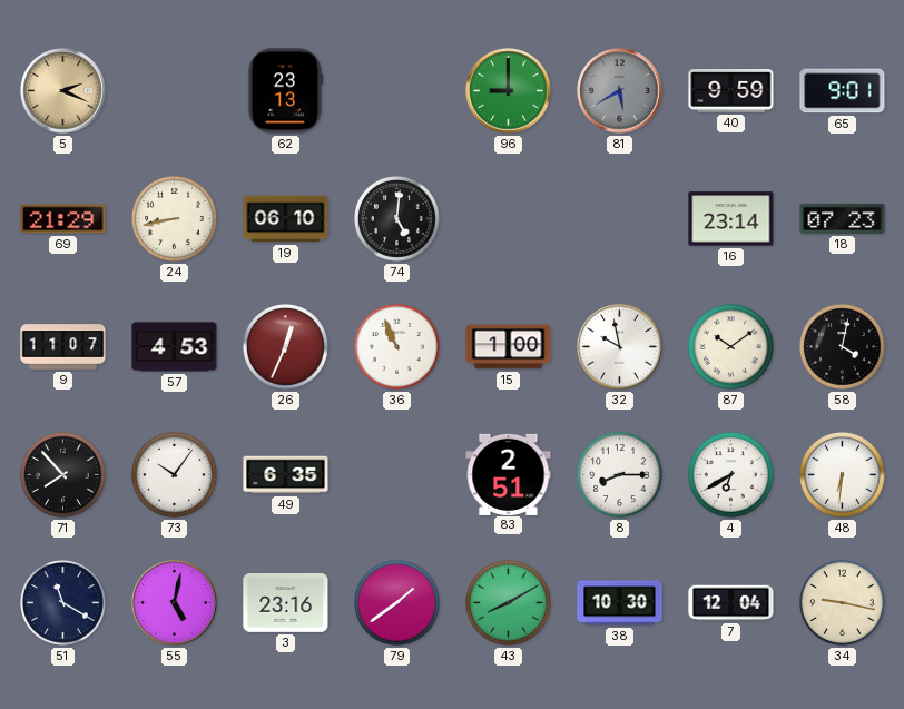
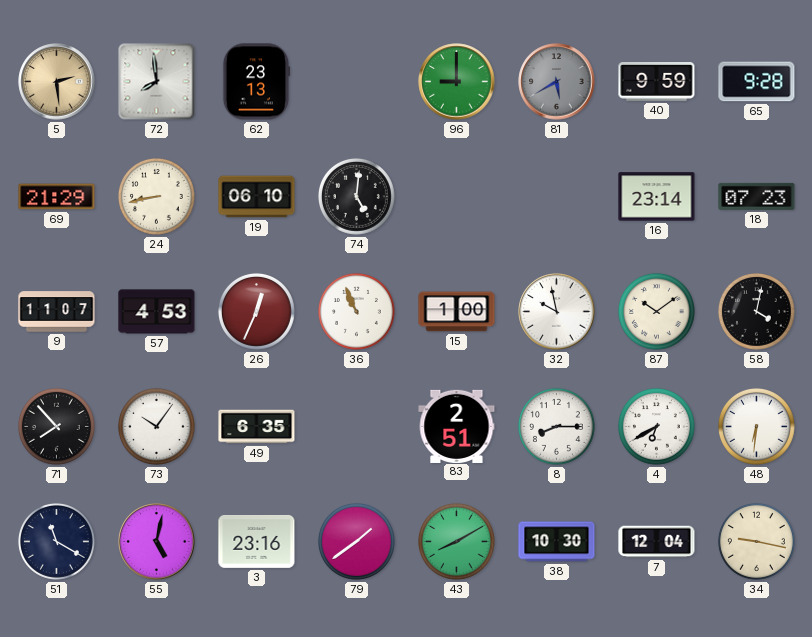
5: 2:19 -> 2:29 (57, 82)
72: none -> 7:59 (157, 82)
65: 9:01 -> 9:28 (757, 82)
